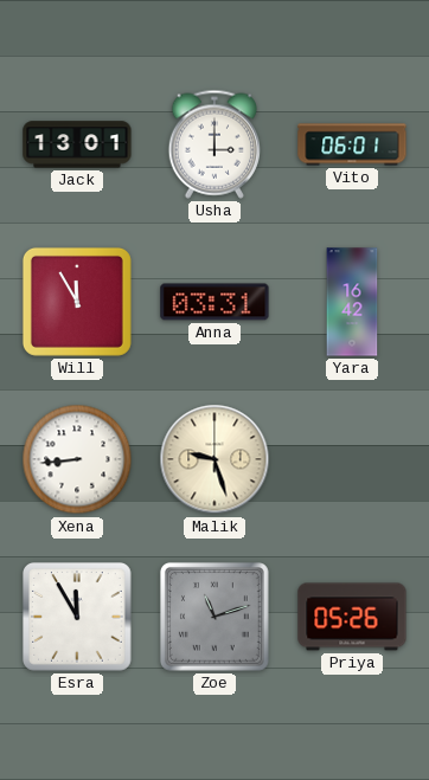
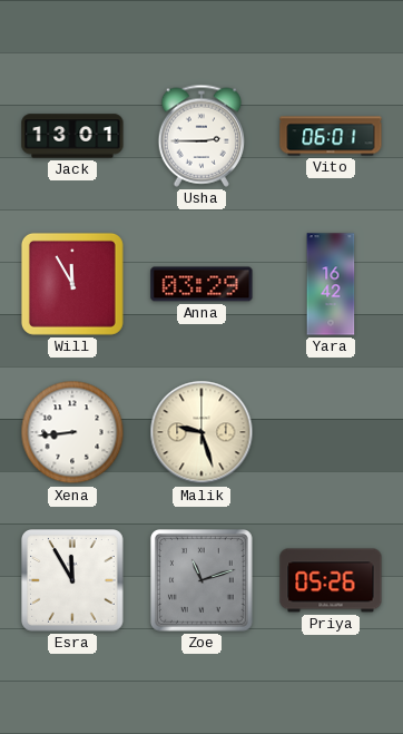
Usha: 3:00 -> 2:45 (200, 136)
Anna: 03:31 -> 03:29 (202, 284)
